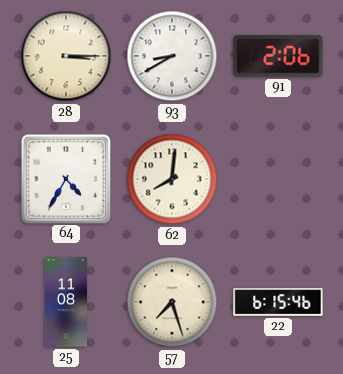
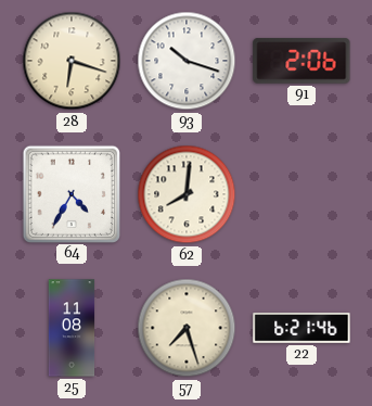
28: 3:15 -> 6:18 (72, 61)
93: 8:40 -> 10:18 (187, 61)
22: 6:15 -> 6:21 (302, 328)
